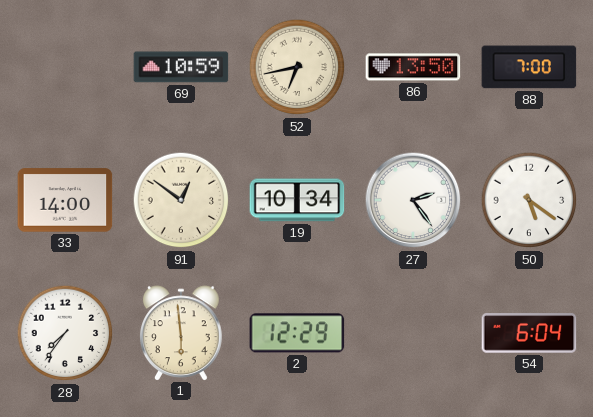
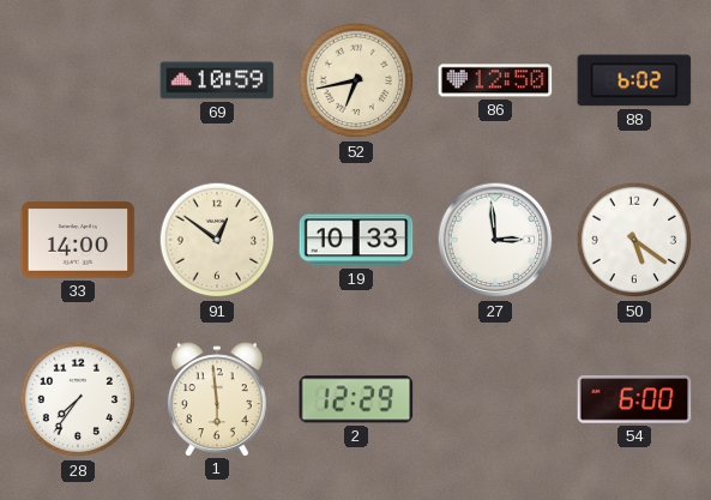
86: 13:50 -> 12:50 (495, 80)
88: 7:00 -> 6:02 (634, 80)
19: 10:34 -> 10:33 (356, 240)
27: 2:24 -> 2:59 (495, 240)
54: 6:04 -> 6:00 (634, 399)
